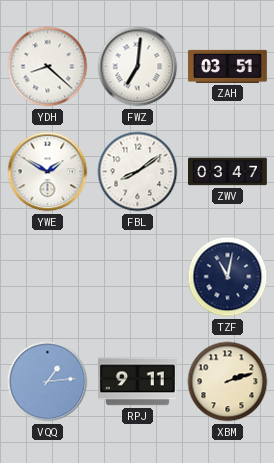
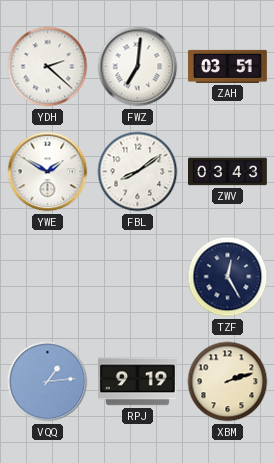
YDH: 8:22 -> 2:22 (48, 67)
ZWV: 03:47 -> 03:43 (228, 172)
TZF: 11:02 -> 12:25 (228, 277)
RPJ: 9:11 -> 9:19 (138, 382)
